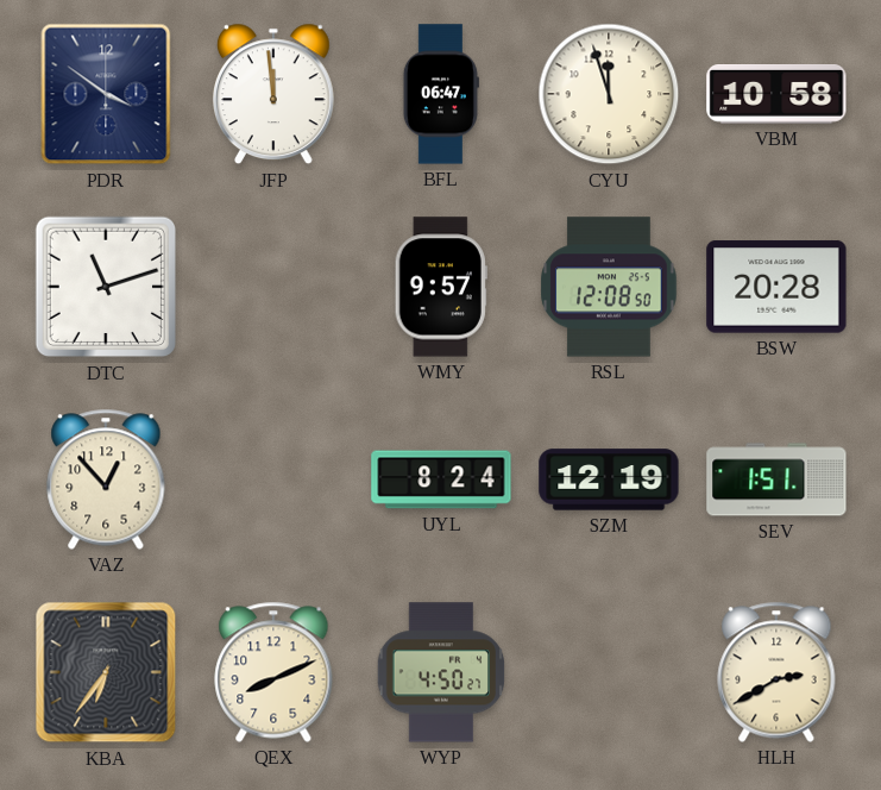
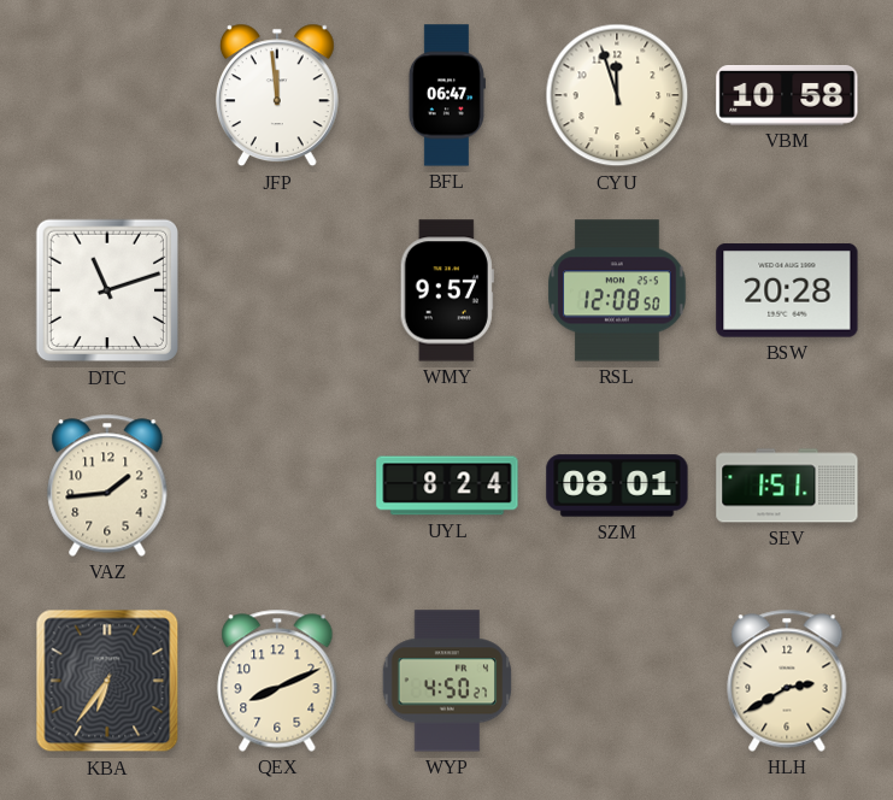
PDR: 3:51 -> none (106, 94)
VAZ: 12:53 -> 1:44 (107, 486)
SZM: 12:19 -> 08:01 (617, 486)
